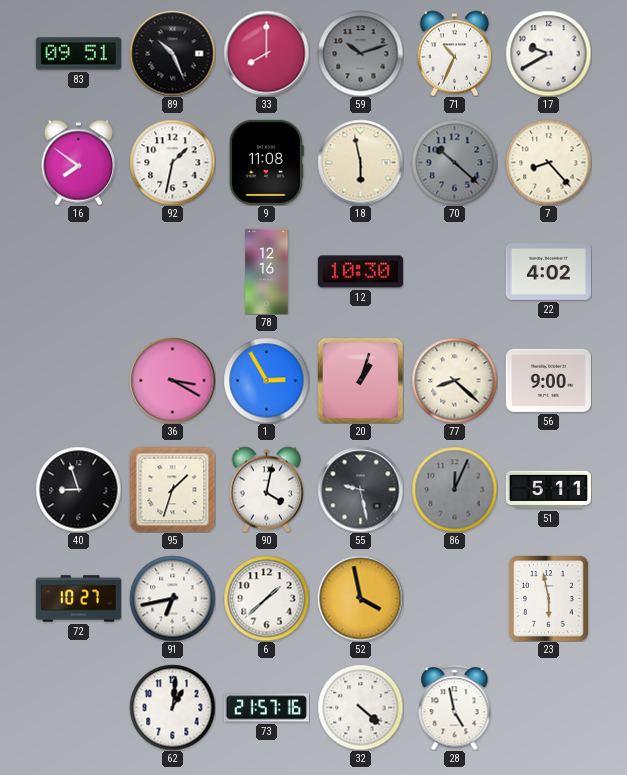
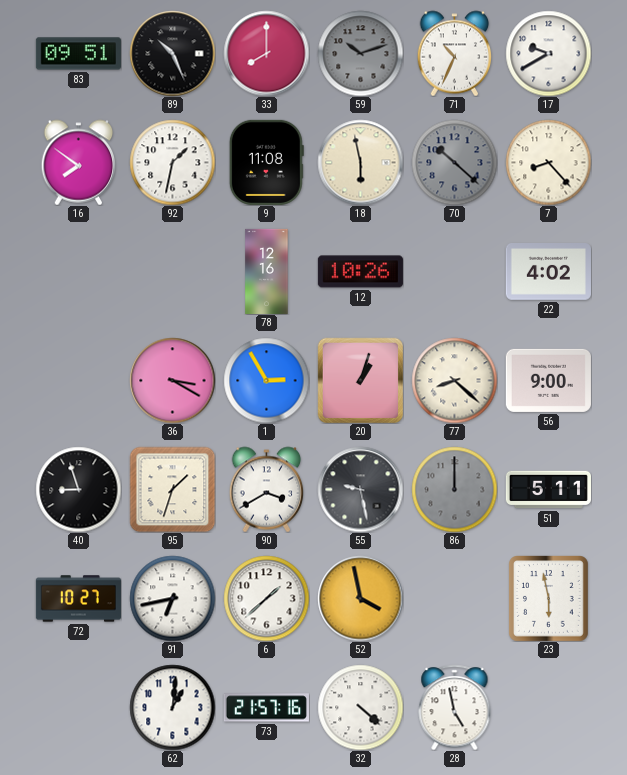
12: 10:30 -> 10:26 (360, 272)
90: 4:02 -> 3:40 (267, 489)
86: 12:04 -> 12:00 (454, 489)
